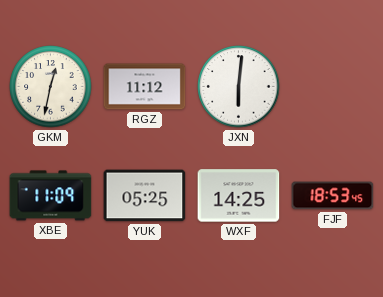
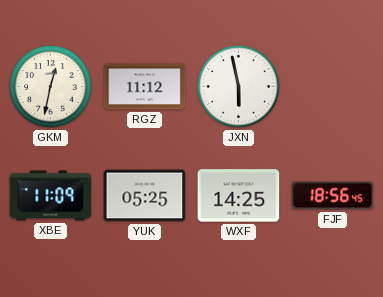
JXN: 6:01 -> 5:58 (239, 87)
FJF: 18:53 -> 18:56 (333, 196)
